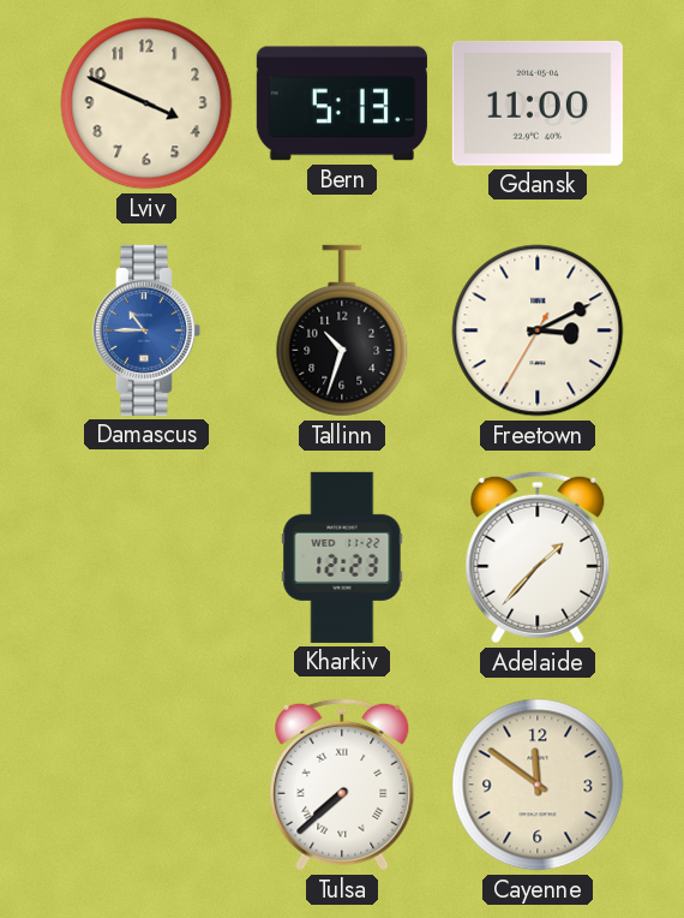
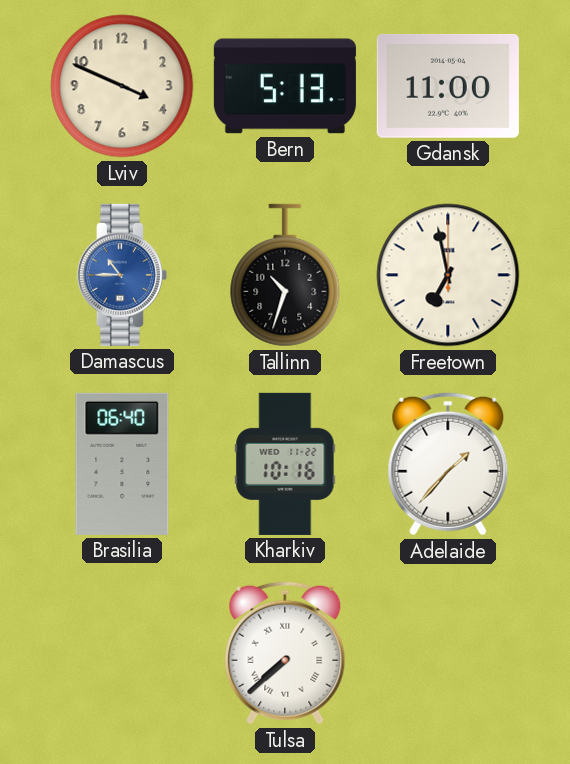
Freetown: 3:10 -> 6:58 (448, 275)
Brasilia: none -> 06:40 (122, 464)
Kharkiv: 12:23 -> 10:16 (285, 464)
Cayenne: 11:51 -> none (538, 785)
